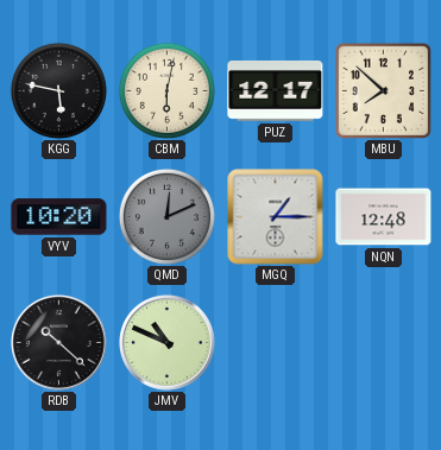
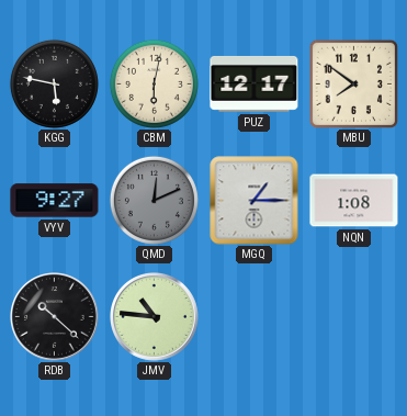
MBU: 7:52 -> 7:51 (353, 83)
VYV: 10:20 -> 9:27 (55, 201)
NQN: 12:48 -> 1:08 (354, 201)
JMV: 10:49 -> 10:46 (155, 317)
